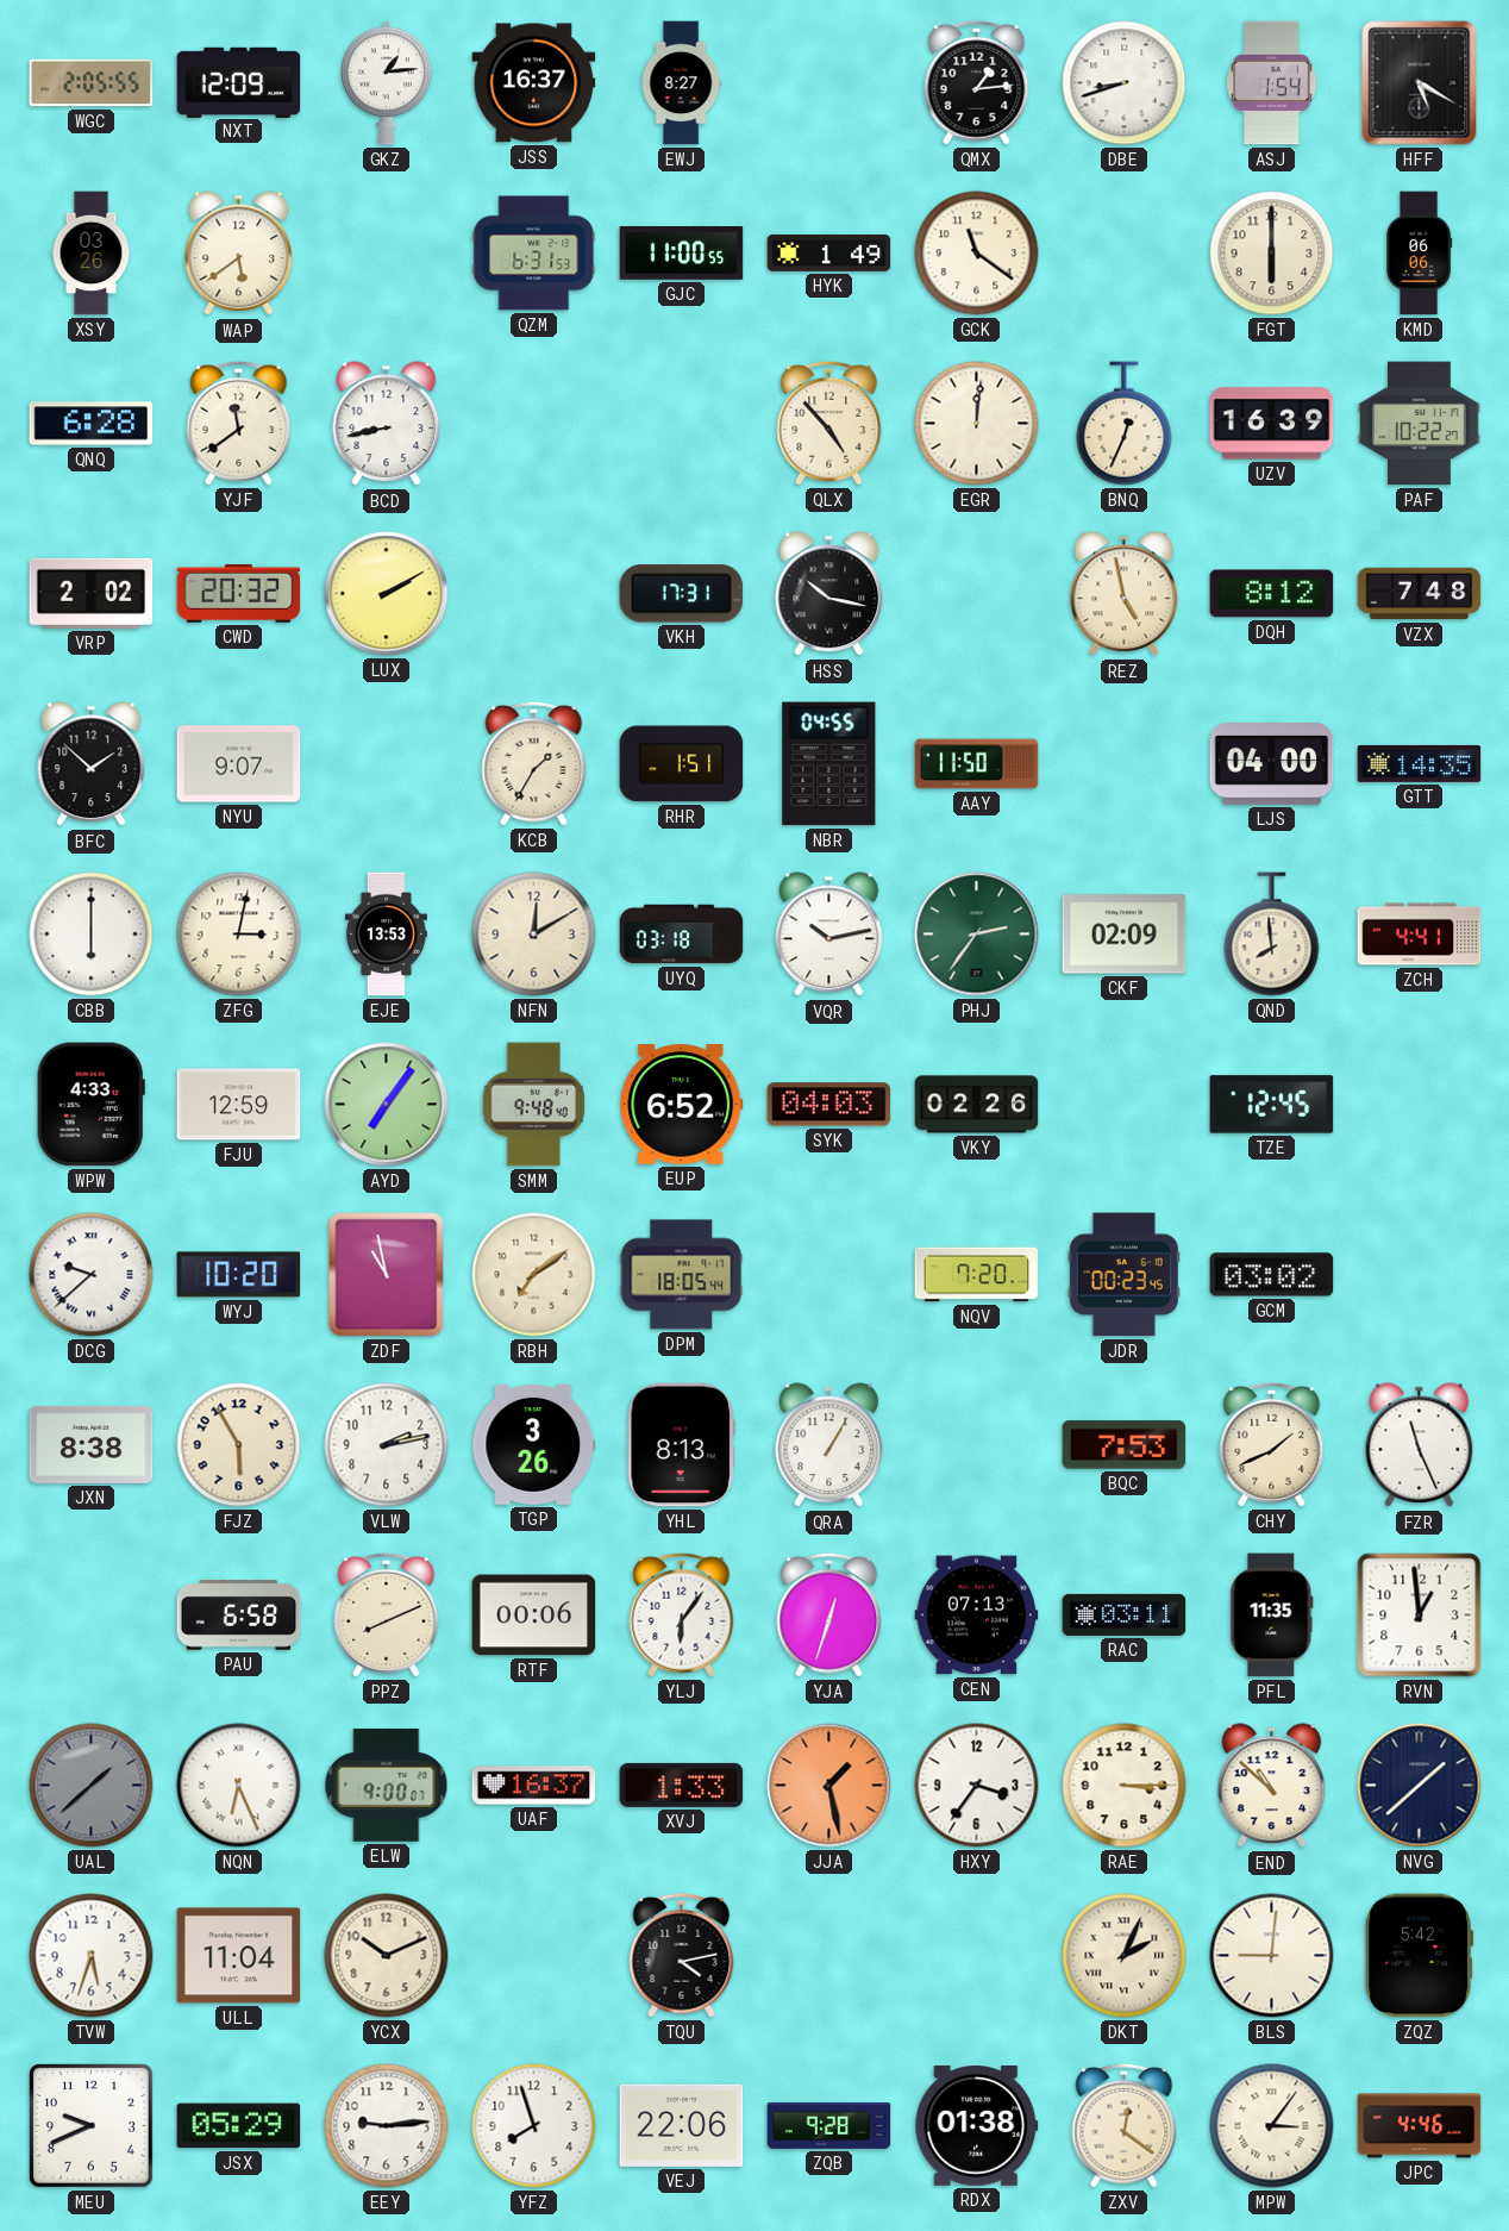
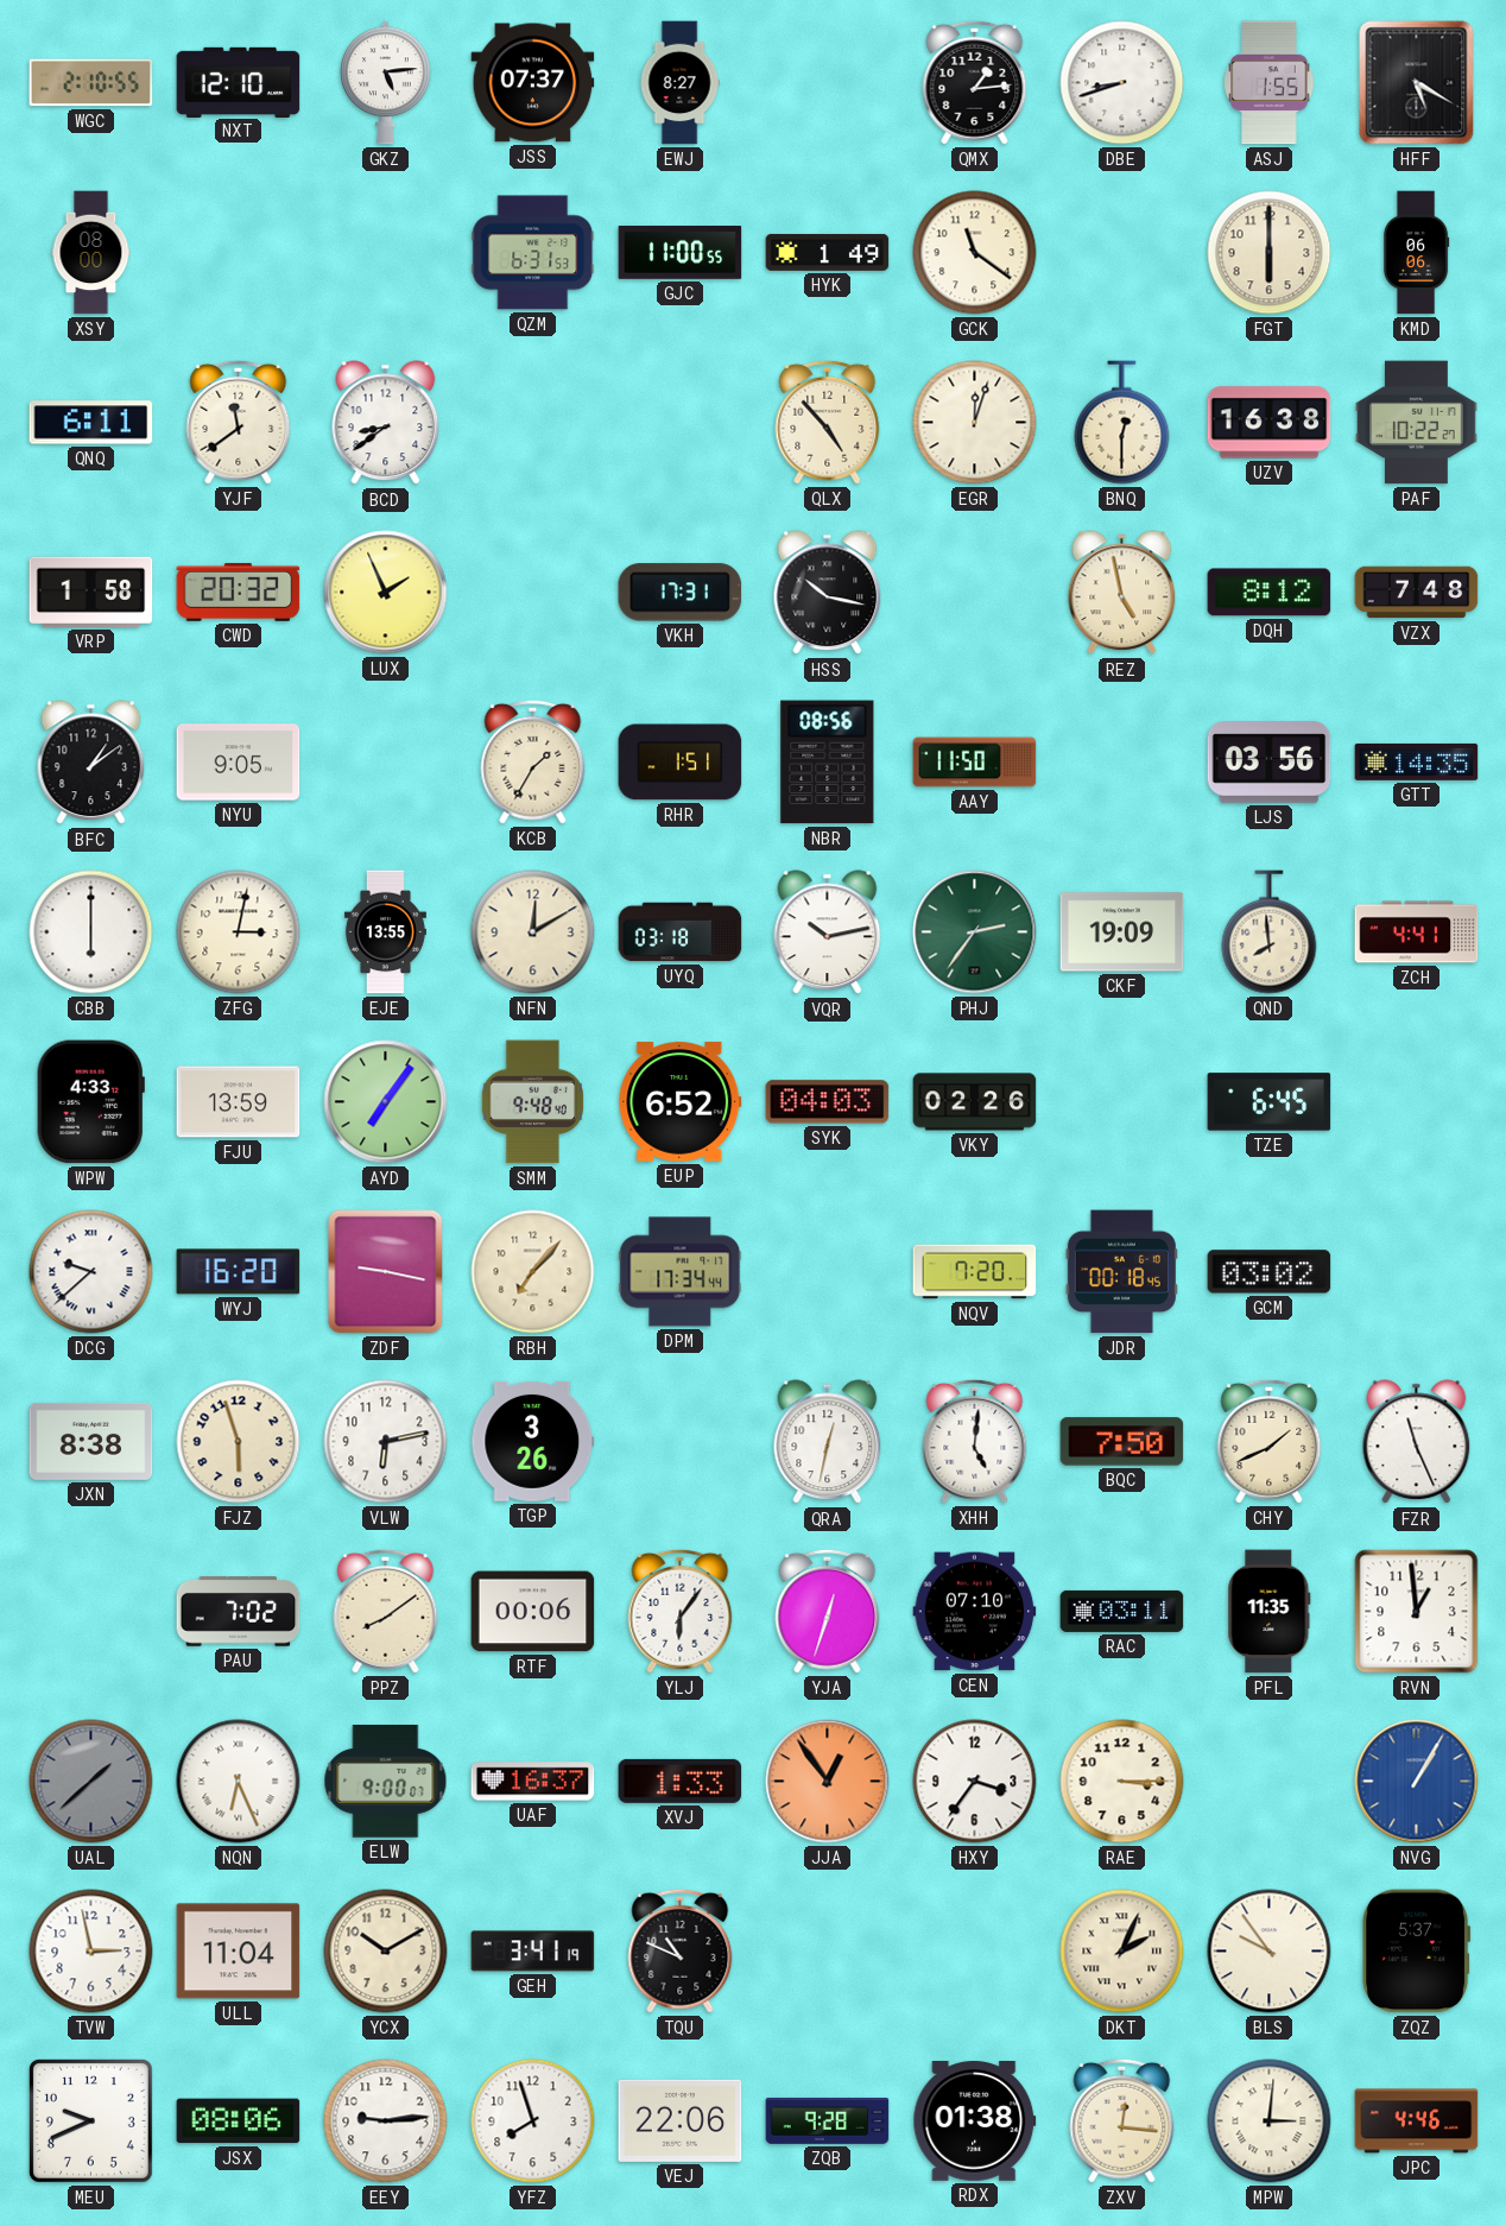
WGC: 2:05 -> 2:10 (91, 83)
NXT: 12:09 -> 12:10 (239, 82)
GKZ: 1:14 -> 5:14 (386, 83)
JSS: 16:37 -> 07:37 (533, 83)
ASJ: 1:54 -> 1:55 (1270, 83)
XSY: 03:26 -> 08:00 (91, 253)
WAP: 5:39 -> none (239, 254)
QNQ: 6:28 -> 6:11 (91, 423)
BCD: 8:43 -> 8:39 (386, 423)
EGR: 12:01 -> 12:03 (975, 423)
BNQ: 12:34 -> 12:30 (1122, 423)
UZV: 16:39 -> 16:38 (1270, 423)
VRP: 2:02 -> 1:58 (91, 592)
LUX: 2:10 -> 1:56 (386, 593)
BFC: 1:52 -> 1:09 (91, 763)
NYU: 9:07 -> 9:05 (239, 763)
NBR: 04:55 -> 08:56 (828, 763)
LJS: 04:00 -> 03:56 (1270, 763)
EJE: 13:53 -> 13:55 (385, 932)
CKF: 02:09 -> 19:09 (1122, 932)
FJU: 12:59 -> 13:59 (239, 1102)
TZE: 12:45 -> 6:45 (1270, 1102)
WYJ: 10:20 -> 16:20 (239, 1272)
ZDF: 10:58 -> 9:17 (386, 1272)
RBH: 7:09 -> 7:07 (533, 1272)
DPM: 18:05 -> 17:34 (681, 1272)
JDR: 00:23 -> 00:18 (1121, 1272)
FJZ: 5:55 -> 5:57 (239, 1442)
VLW: 2:13 -> 6:13 (386, 1442)
YHL: 8:13 -> none (681, 1445)
QRA: 1:05 -> 12:32 (828, 1442)
XHH: none -> 5:01 (975, 1441)
BQC: 7:53 -> 7:50 (1122, 1442)
PAU: 6:58 -> 7:02 (239, 1612)
PPZ: 8:11 -> 8:09 (386, 1611)
CEN: 07:13 -> 07:10 (975, 1612)
JJA: 1:28 -> 12:54 (828, 1782)
END: 10:52 -> none (1272, 1786)
NVG: 1:38 -> 1:05 (1417, 1782)
NVG dial: navy -> blue (1417, 1782)
TVW: 5:33 -> 2:58 (91, 1952)
YCX: 10:11 -> 10:10 (386, 1952)
GEH: none -> 3:41 (533, 1952)
TQU: 4:13 -> 10:49 (681, 1950)
BLS: 9:01 -> 9:54 (1270, 1952)
ZQZ: 5:42 -> 5:37 (1417, 1952)
JSX: 05:29 -> 08:06 (239, 2121)
ZXV: 12:21 -> 12:16 (1122, 2120)
MPW: 3:06 -> 3:01 (1270, 2121)
